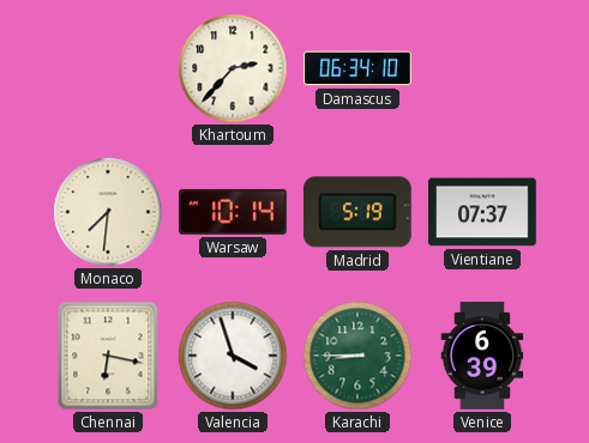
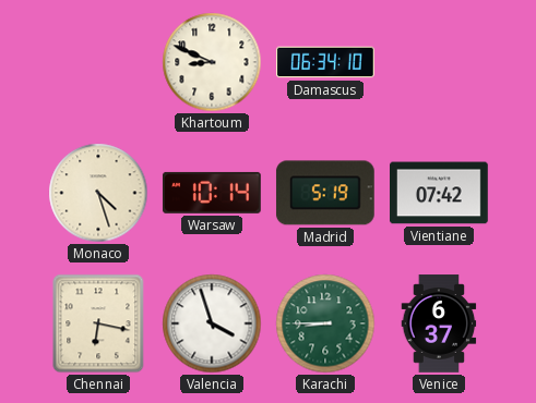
Khartoum: 2:37 -> 8:49 (212, 62)
Monaco: 7:31 -> 4:27 (98, 193)
Vientiane: 07:37 -> 07:42 (440, 193)
Venice: 6:39 -> 6:37 (439, 323)
